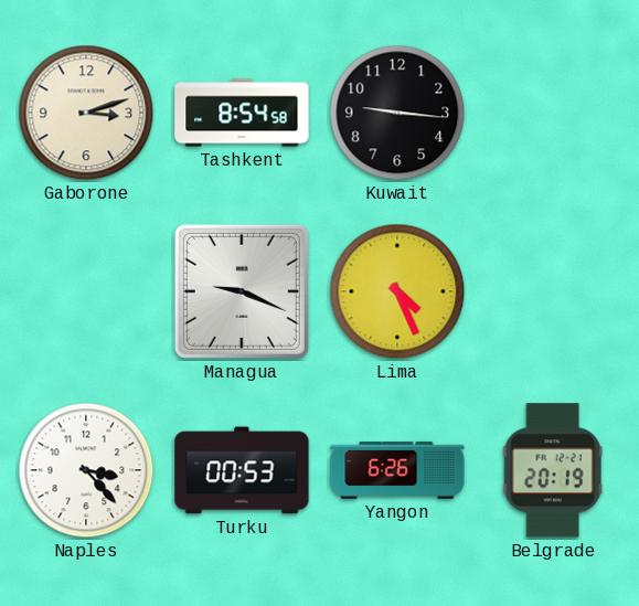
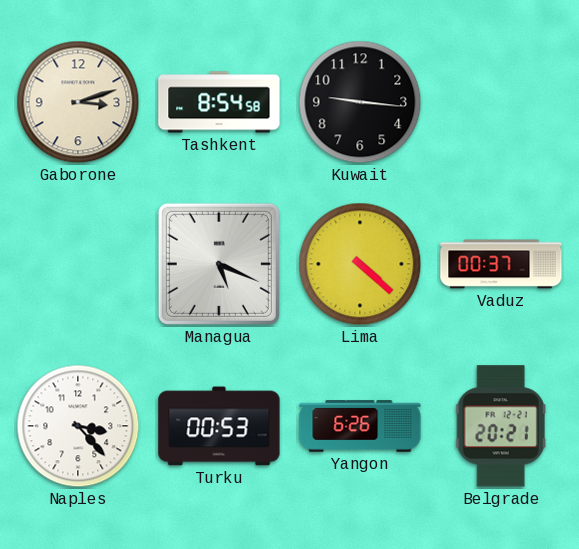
Managua: 9:19 -> 5:19 (219, 264)
Lima: 4:26 -> 4:22 (360, 264)
Vaduz: none -> 00:37 (501, 264)
Belgrade: 20:19 -> 20:21 (501, 426)
